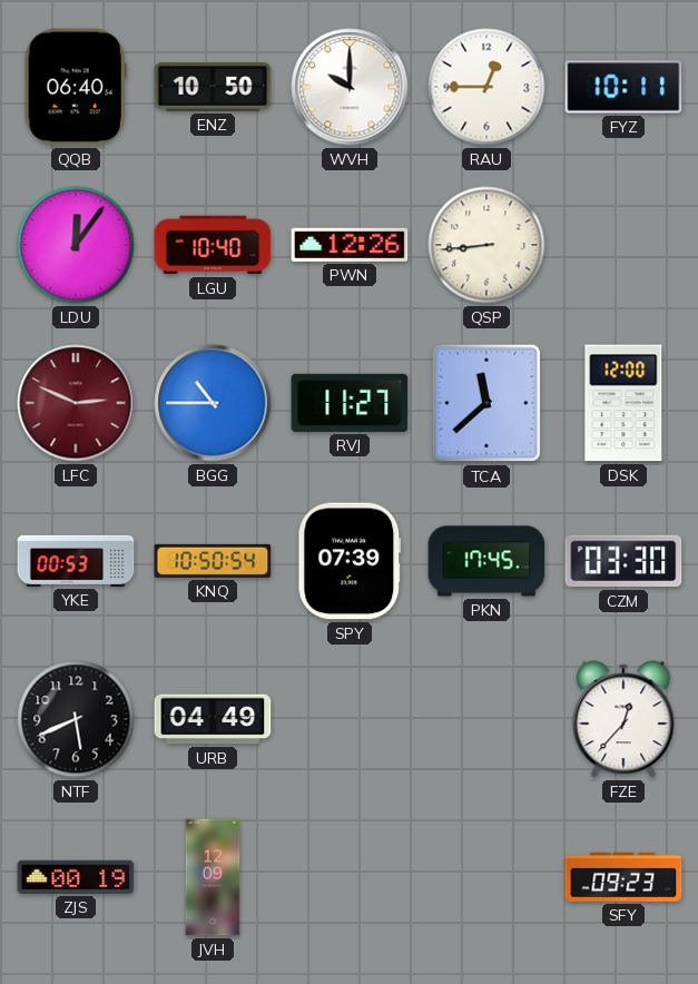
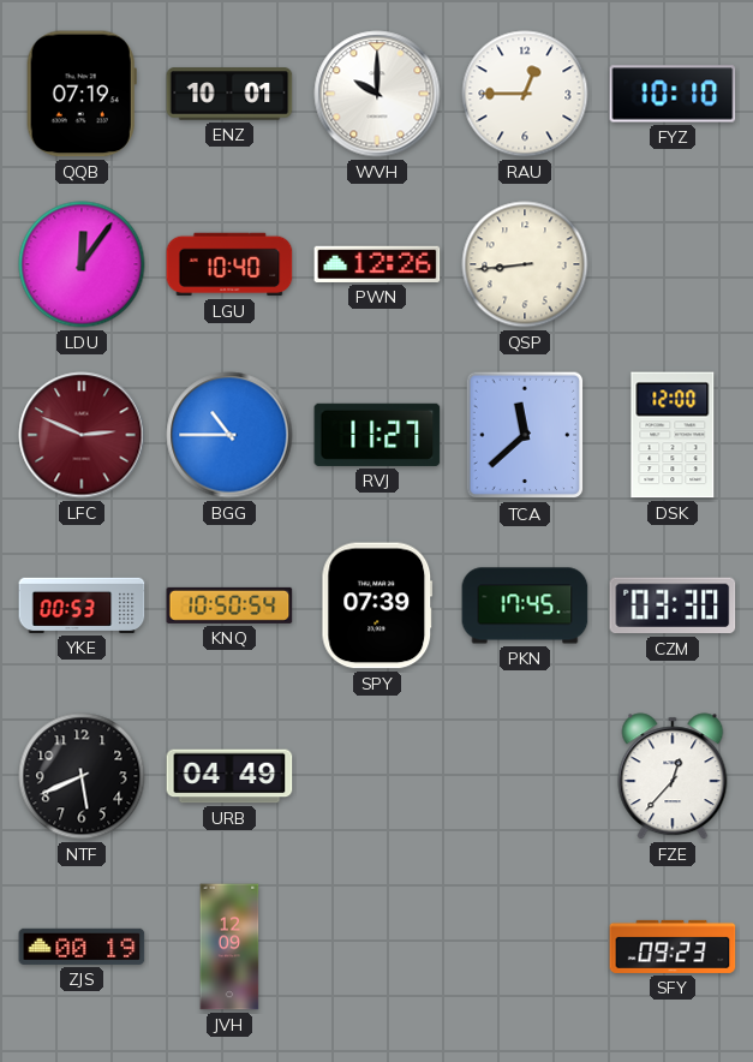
QQB: 06:40 -> 07:19 (82, 94)
ENZ: 10:50 -> 10:01 (229, 94)
FYZ: 10:11 -> 10:10 (673, 94)
